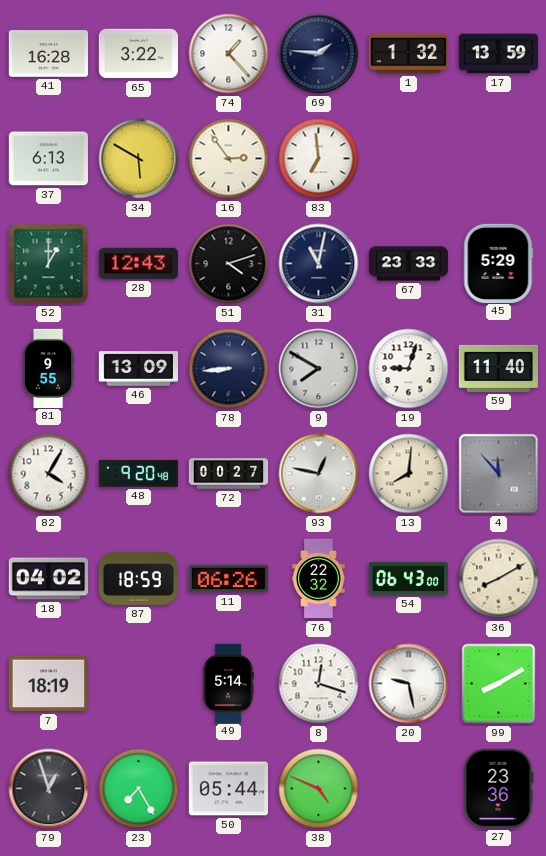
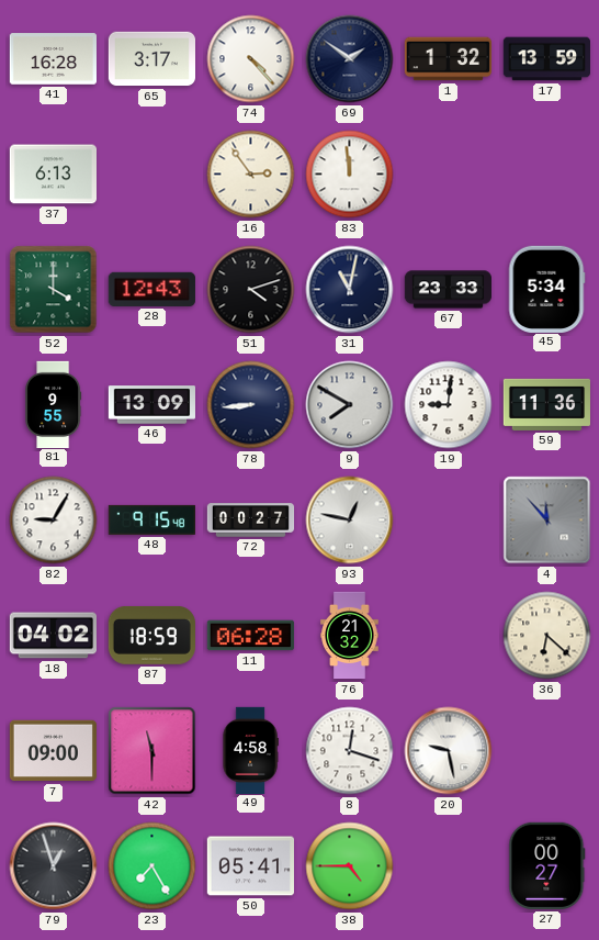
65: 3:22 -> 3:17 (151, 59)
74: 1:23 -> 4:23 (251, 59)
69: 1:46 -> 1:51 (350, 59)
34: 5:50 -> none (139, 159)
83: 6:59 -> 11:59 (350, 175)
52: 1:00 -> 4:00 (54, 290)
45: 5:29 -> 5:34 (546, 289)
19: 9:03 -> 9:01 (449, 405)
59: 11:40 -> 11:36 (546, 404)
82: 4:05 -> 9:05 (54, 521)
48: 9:20 -> 9:15 (151, 519)
13: 8:01 -> none (409, 474)
11: 06:26 -> 06:28 (250, 636)
76: 22:32 -> 21:32 (350, 636)
54: 06:43 -> none (408, 578)
36: 8:10 -> 6:22 (547, 636)
7: 18:19 -> 09:00 (53, 751)
42: none -> 11:30 (152, 751)
49: 5:14 -> 4:58 (250, 750)
99: 8:10 -> none (499, 684)
50: 05:44 -> 05:41 (250, 866)
38: 4:49 -> 4:45 (350, 866)
27: 23:36 -> 00:27 (547, 865)
